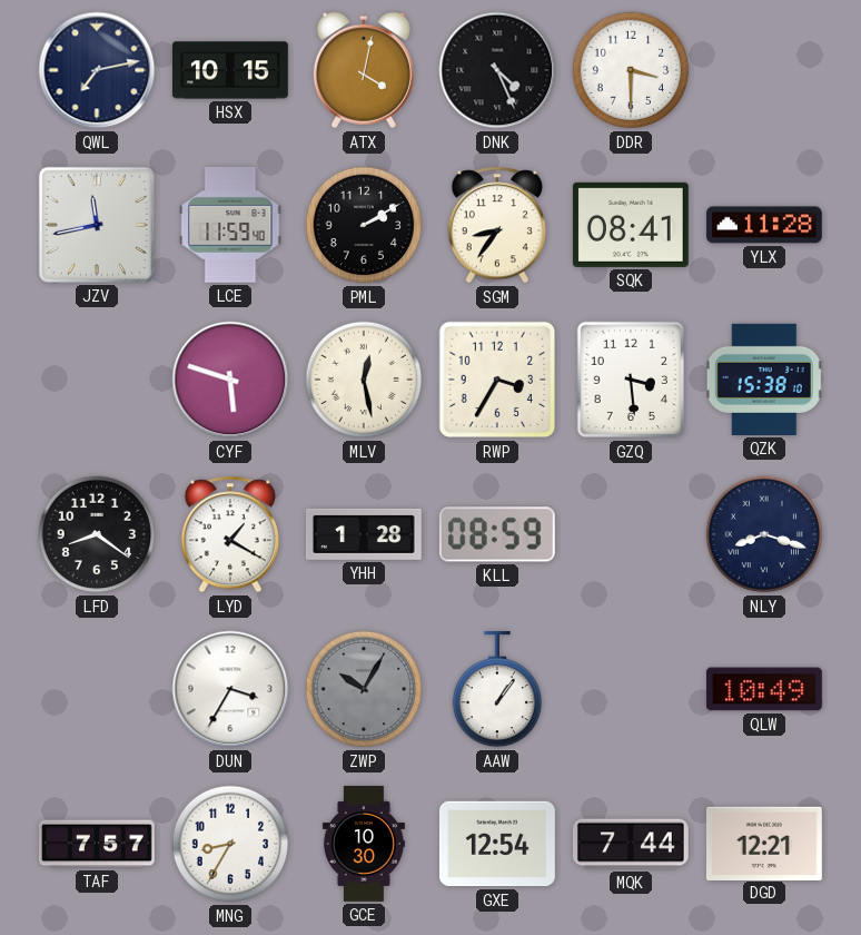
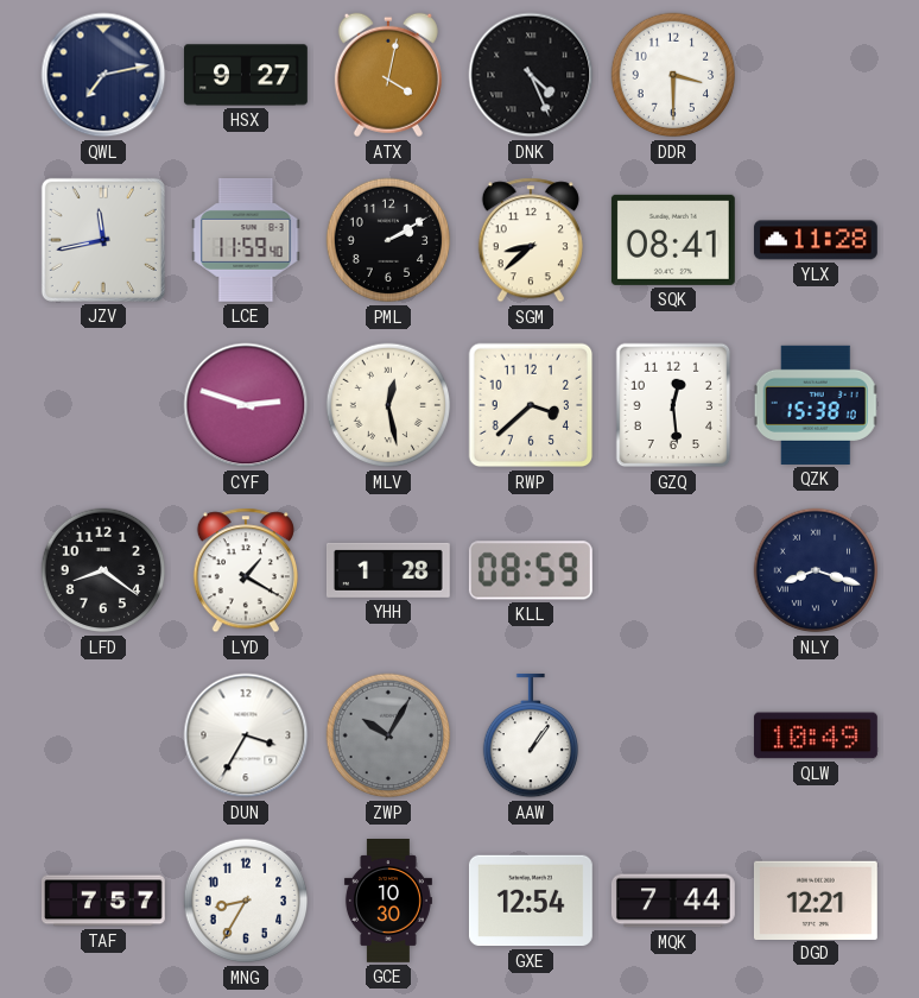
HSX: 10:15 -> 9:27 (246, 75)
SGM: 8:36 -> 8:38 (531, 240)
CYF: 5:48 -> 2:48 (246, 405)
RWP: 3:35 -> 3:38 (531, 405)
GZQ: 3:29 -> 12:29 (673, 405)
